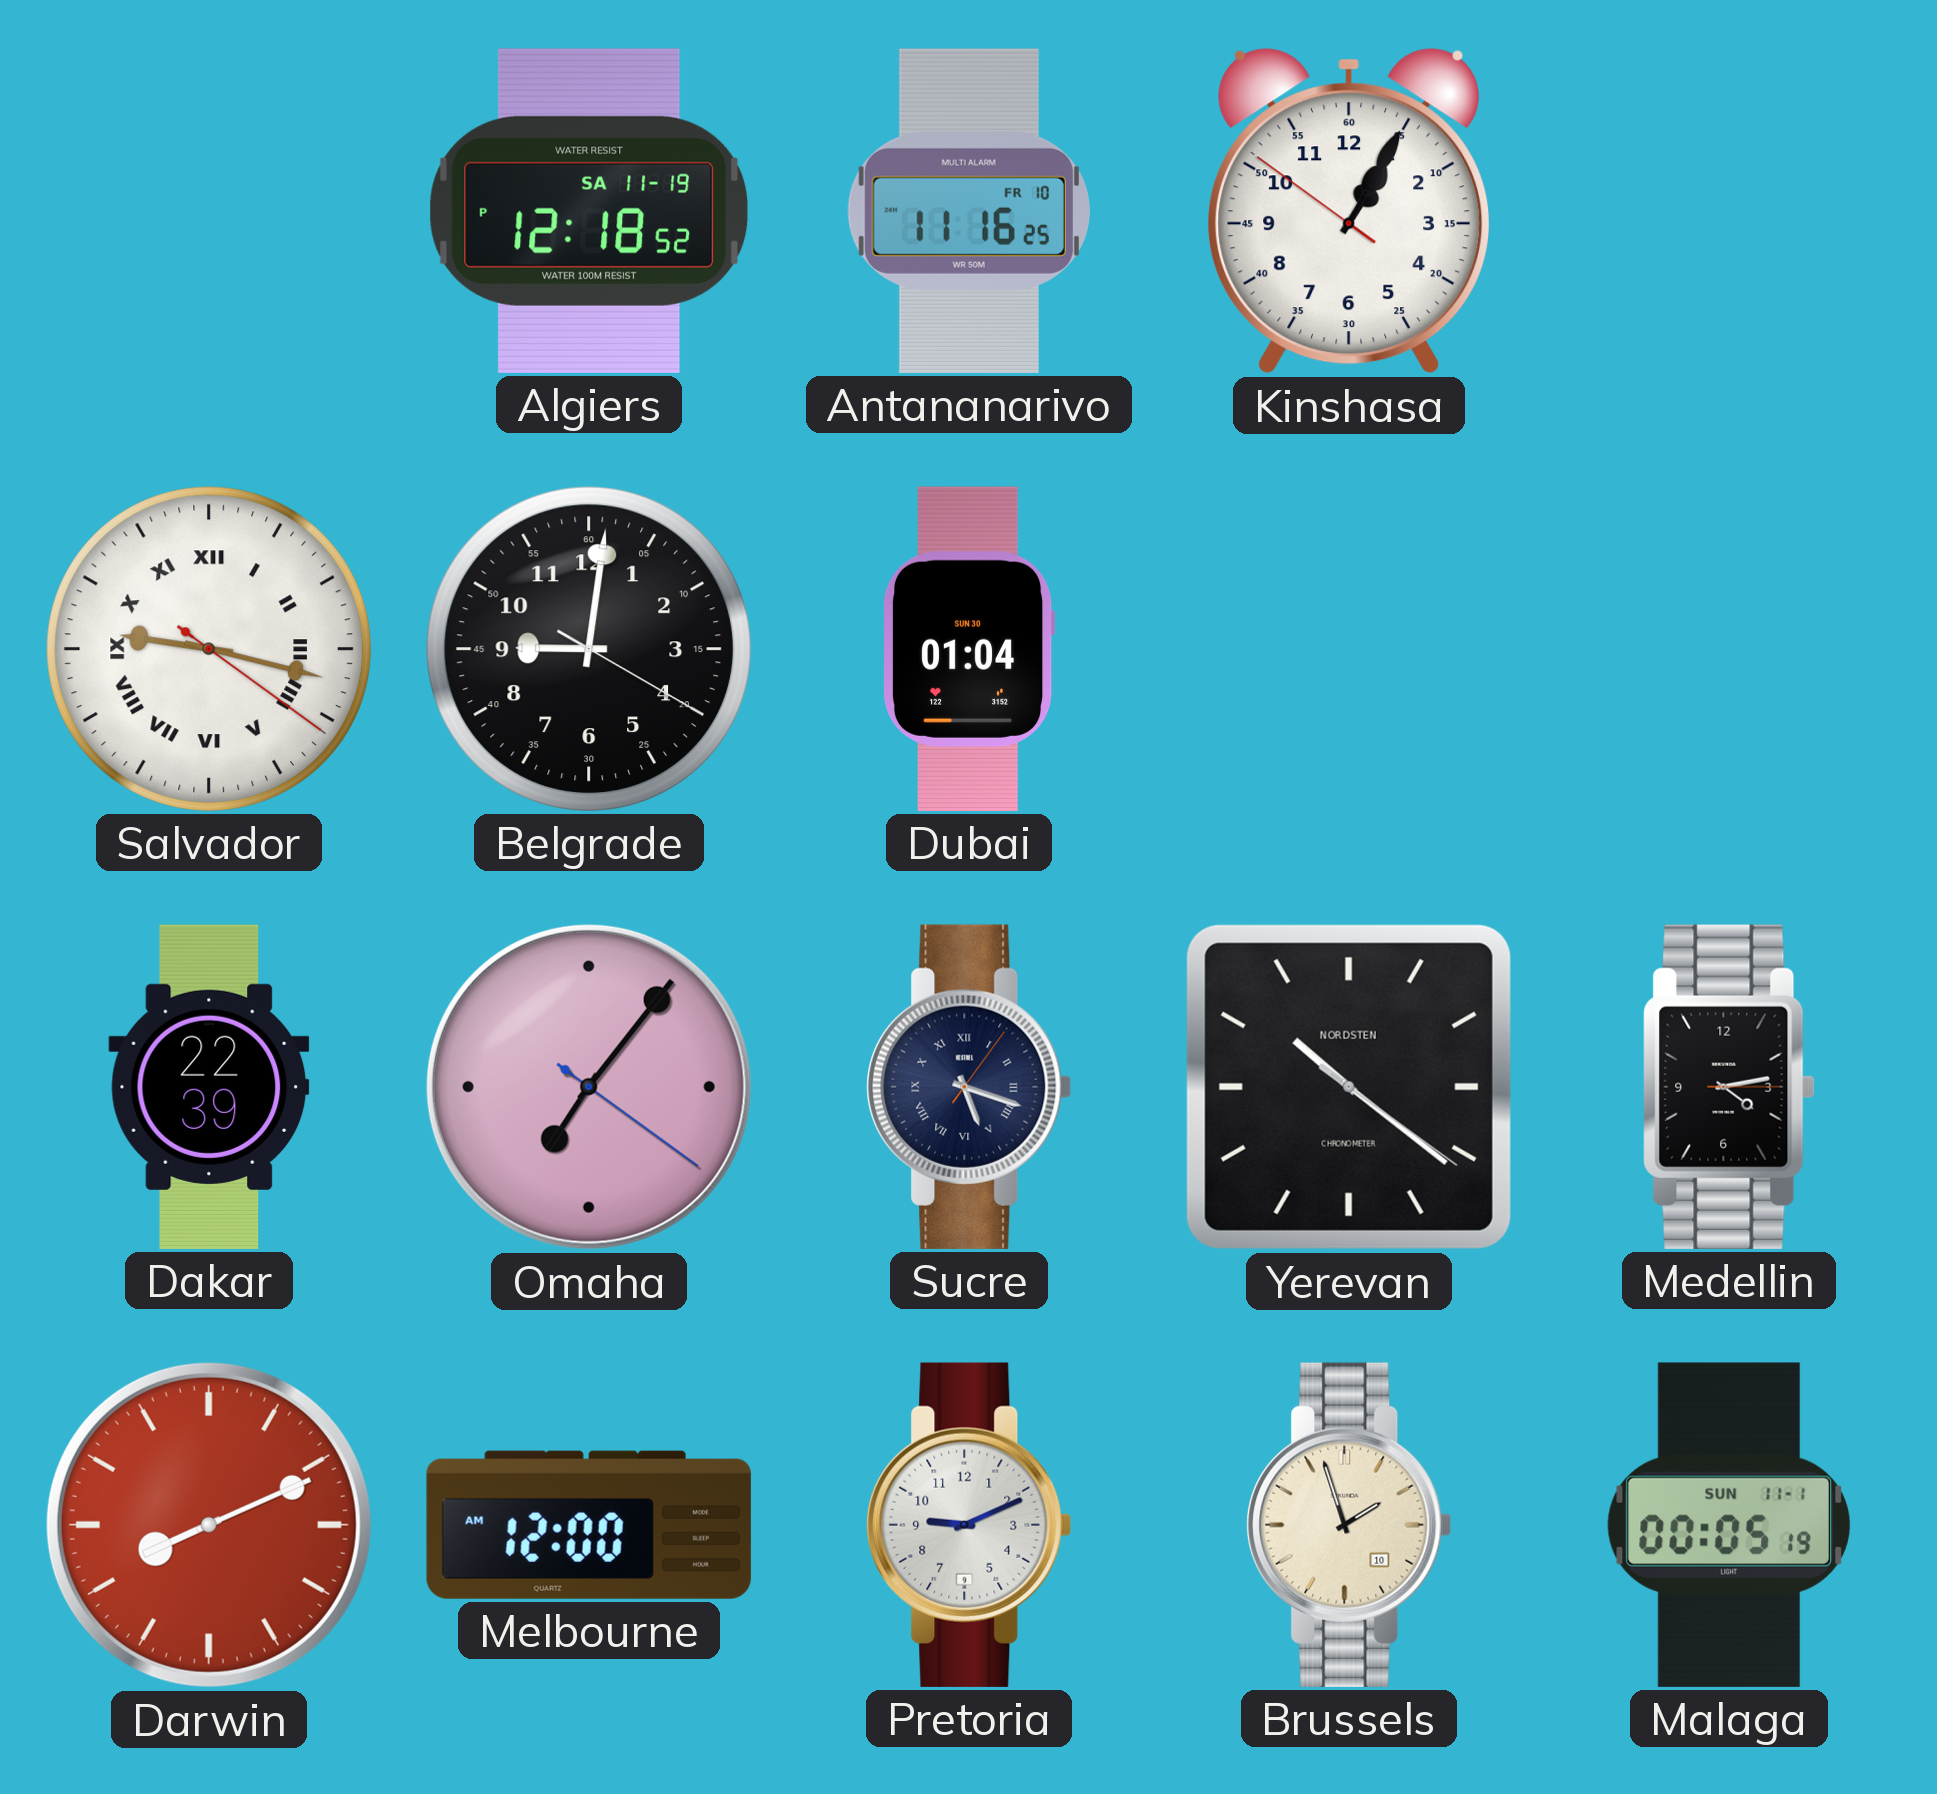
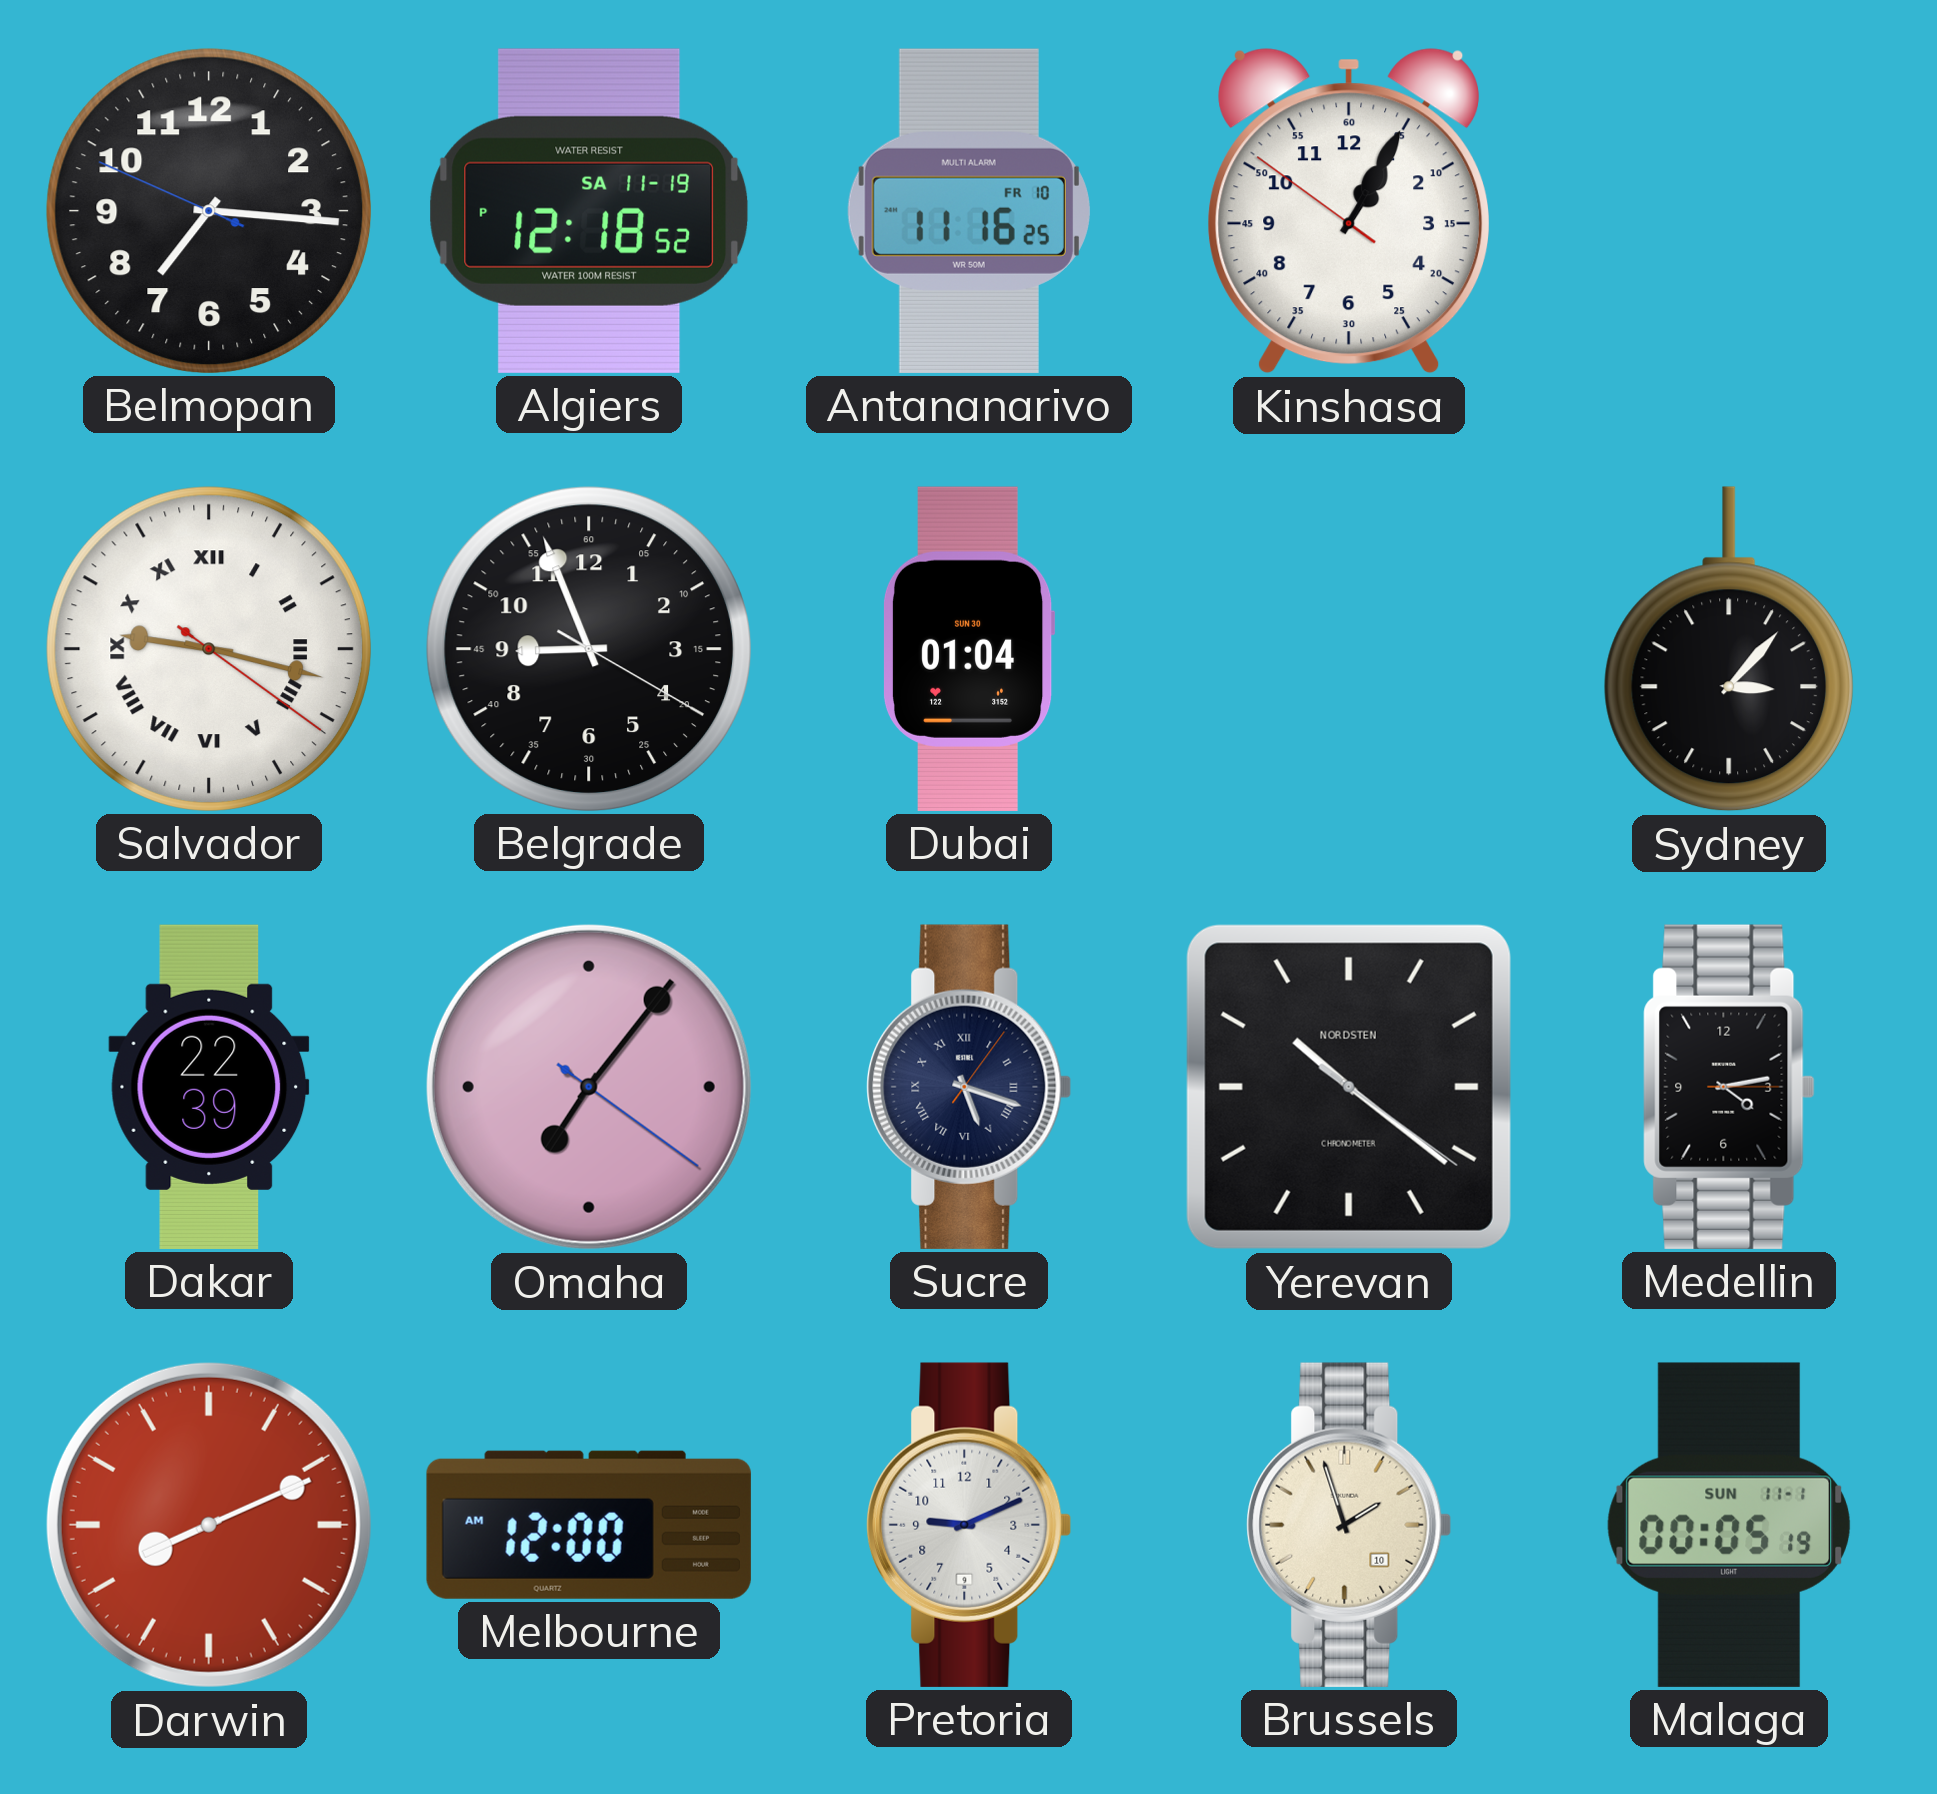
Belmopan: none -> 7:15 (209, 211)
Belgrade: 9:01 -> 8:56 (589, 649)
Sydney: none -> 3:07 (1728, 649)
